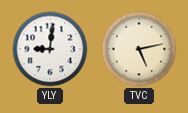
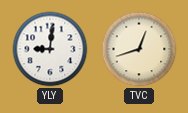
TVC: 5:13 -> 12:42 (139, 49)
